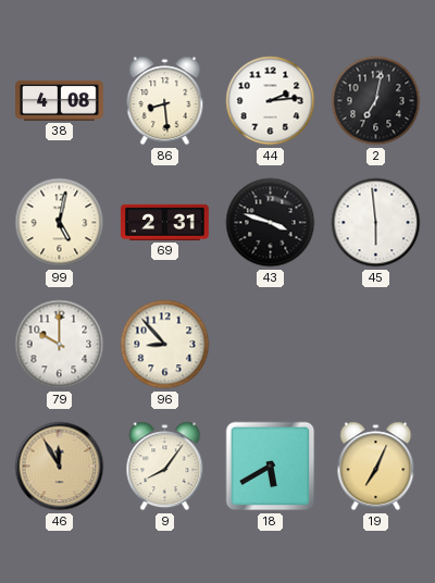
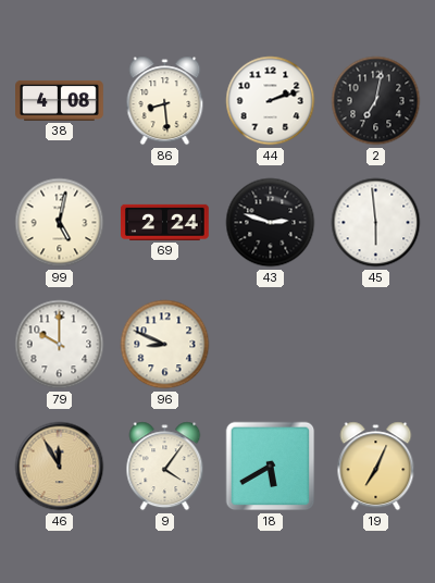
44: 2:14 -> 2:12 (271, 101)
69: 2:31 -> 2:24 (165, 222)
43: 3:48 -> 2:48 (271, 223)
96: 8:53 -> 8:49 (165, 345)
9: 8:06 -> 4:06 (165, 467)
